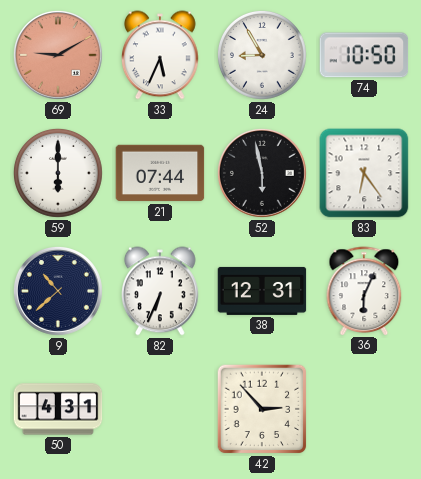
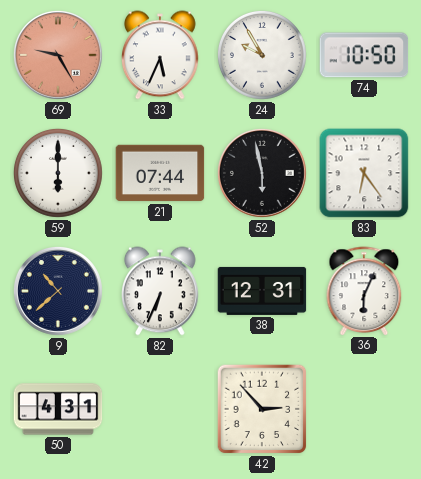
69: 9:10 -> 9:25 (58, 55)
24: 8:55 -> 9:55 (262, 55)
